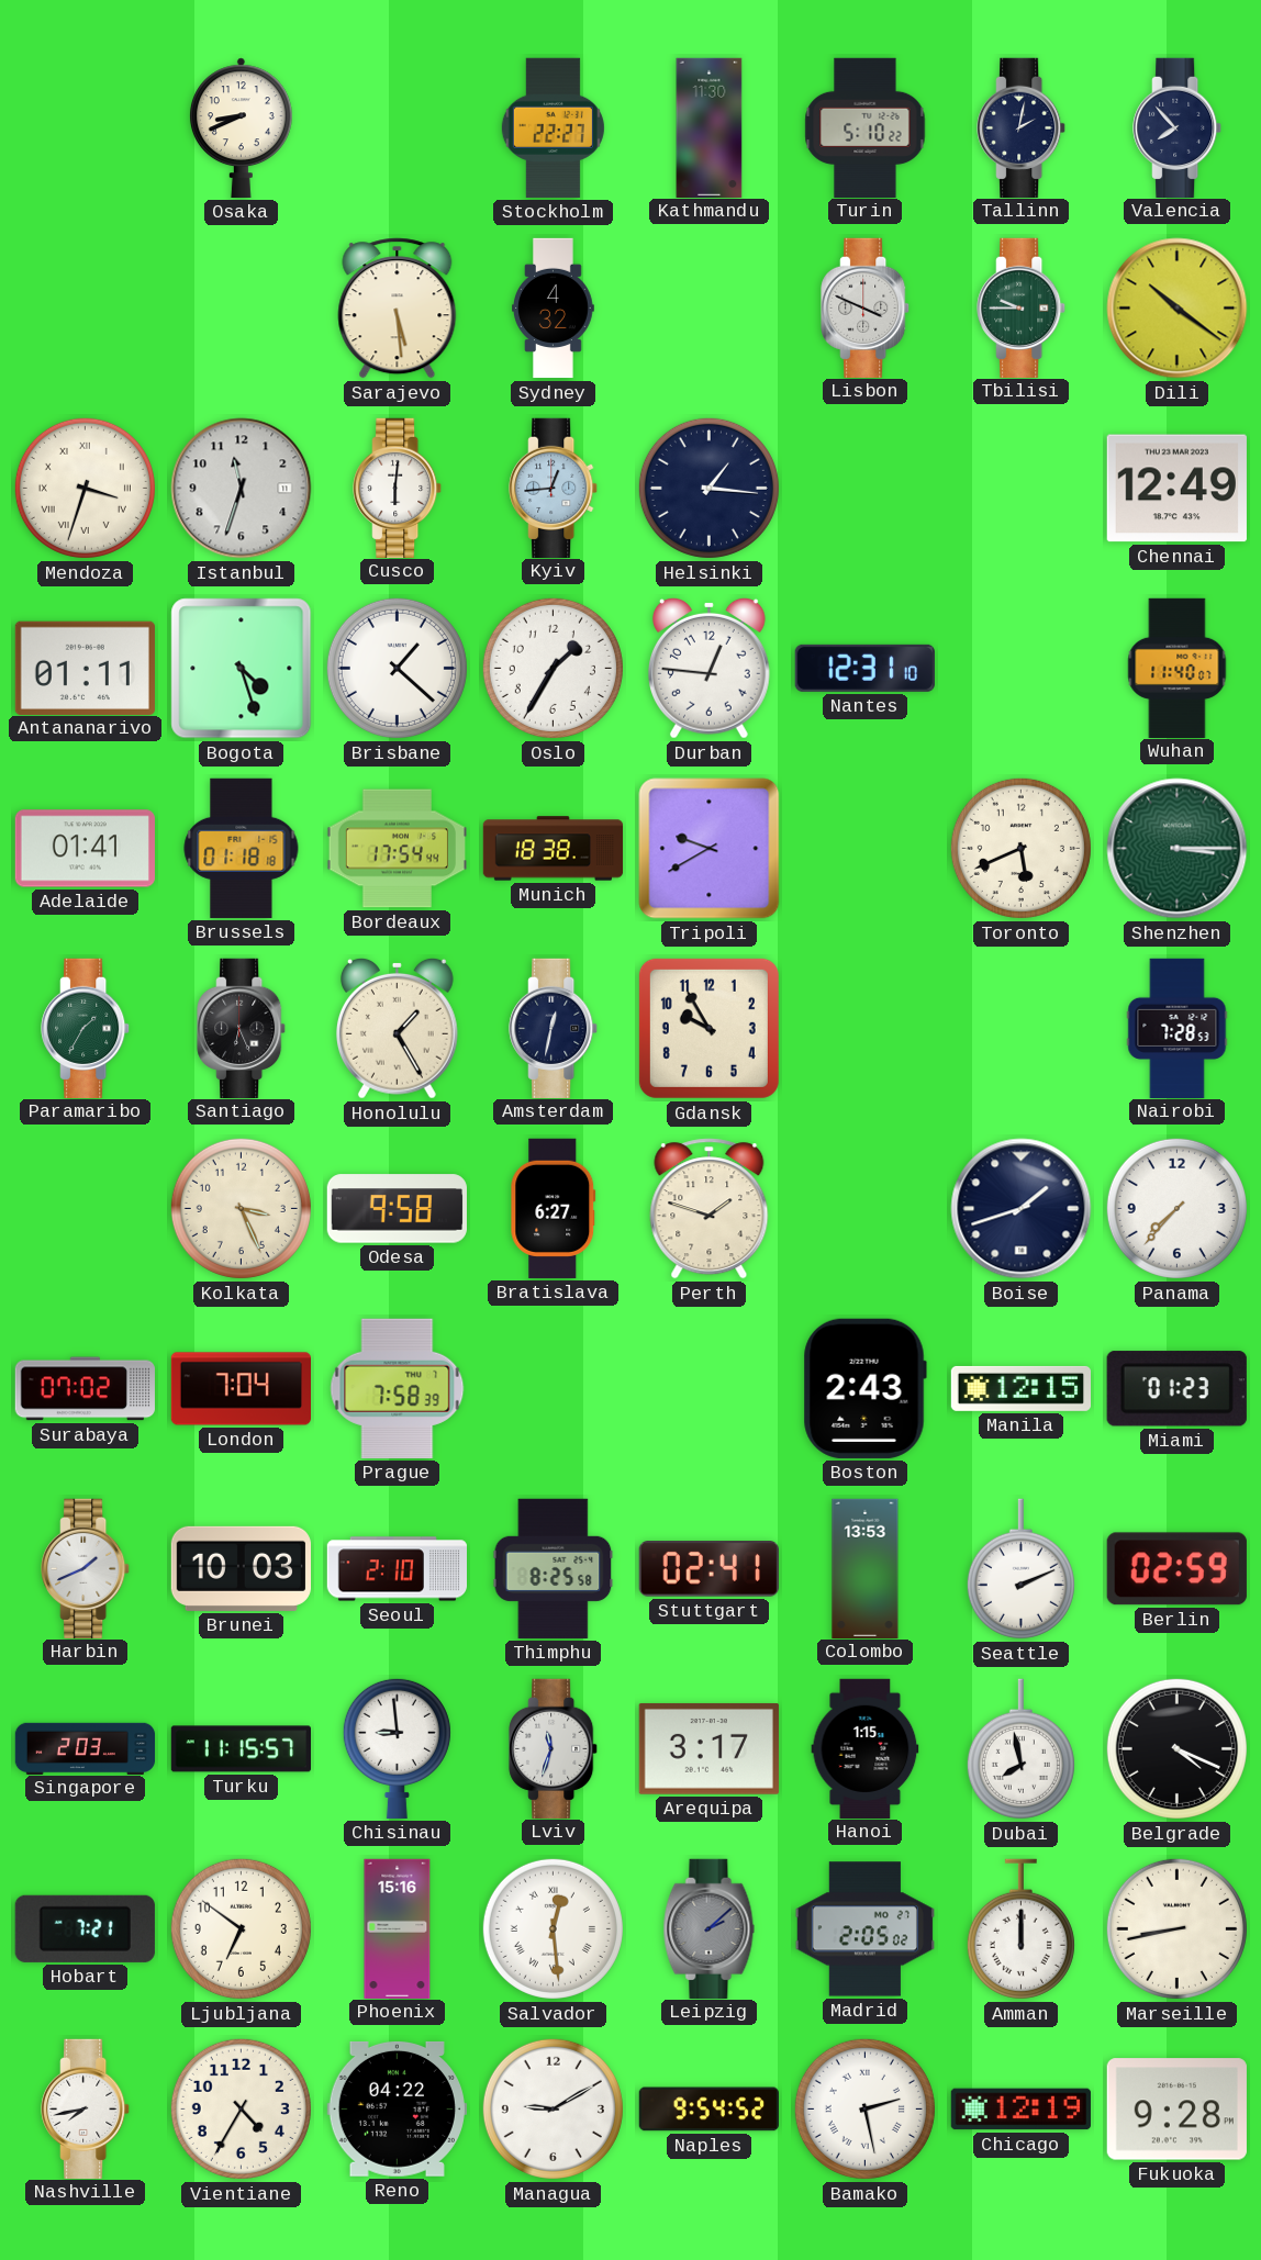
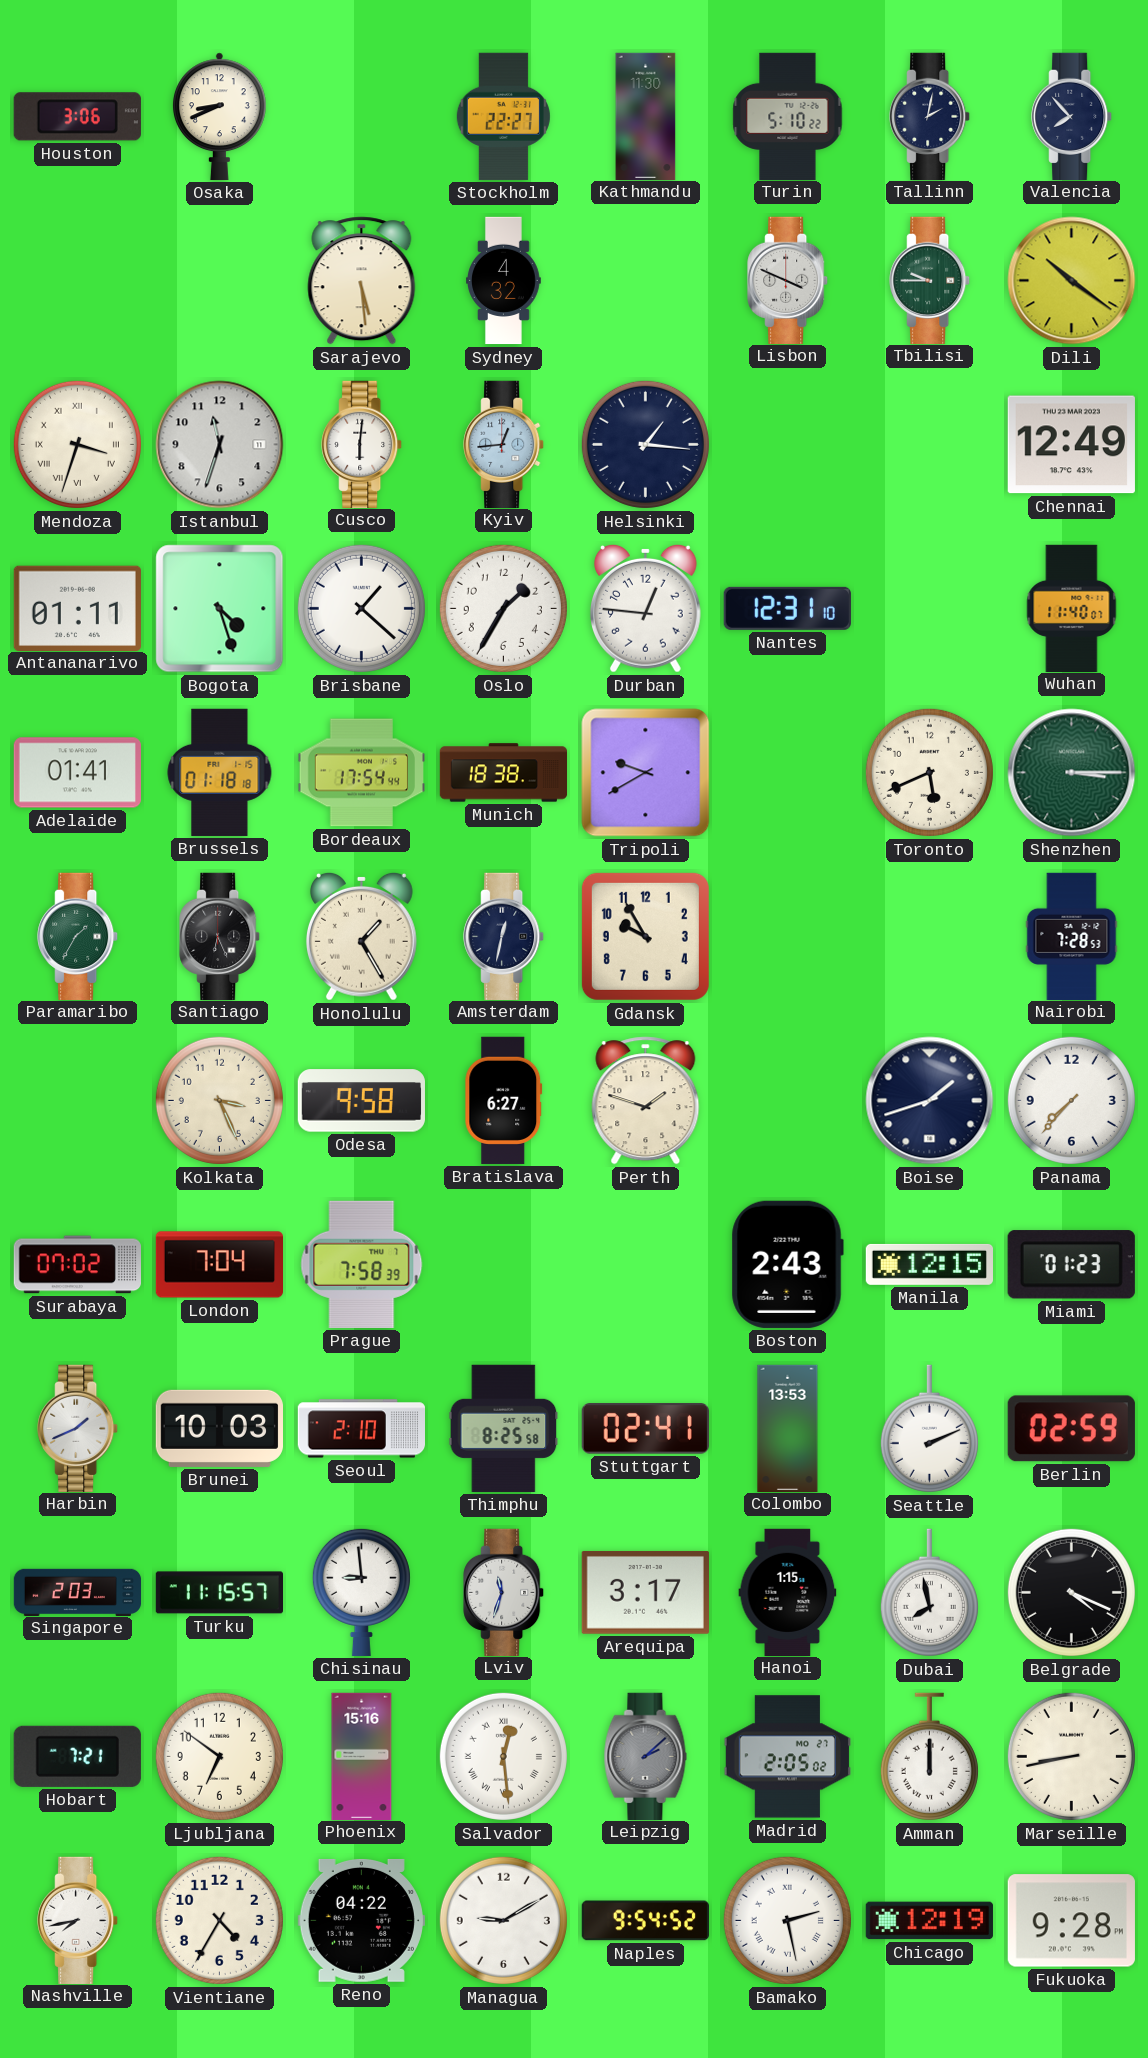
Houston: none -> 3:06 (77, 117)
